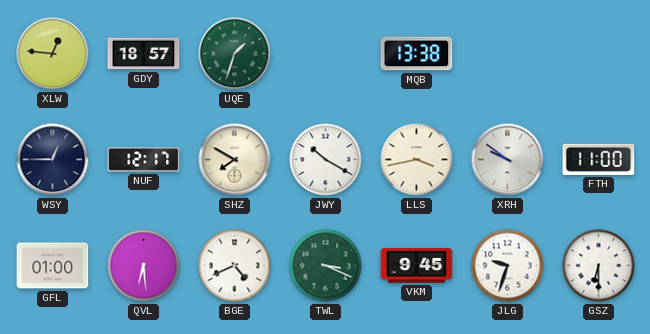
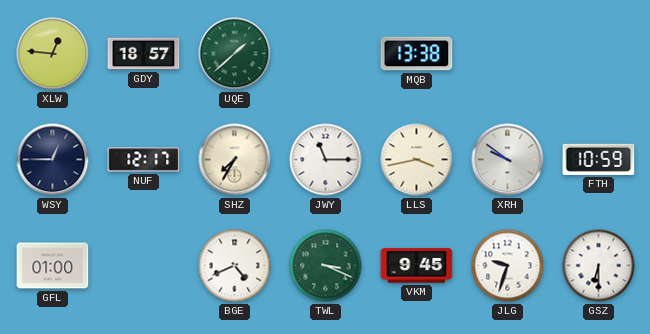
UQE: 1:33 -> 1:38 (235, 54)
SHZ: 7:50 -> 7:35 (235, 160)
JWY: 10:20 -> 11:15 (326, 160)
FTH: 11:00 -> 10:59 (599, 159)
QVL: 6:29 -> none (144, 266)
